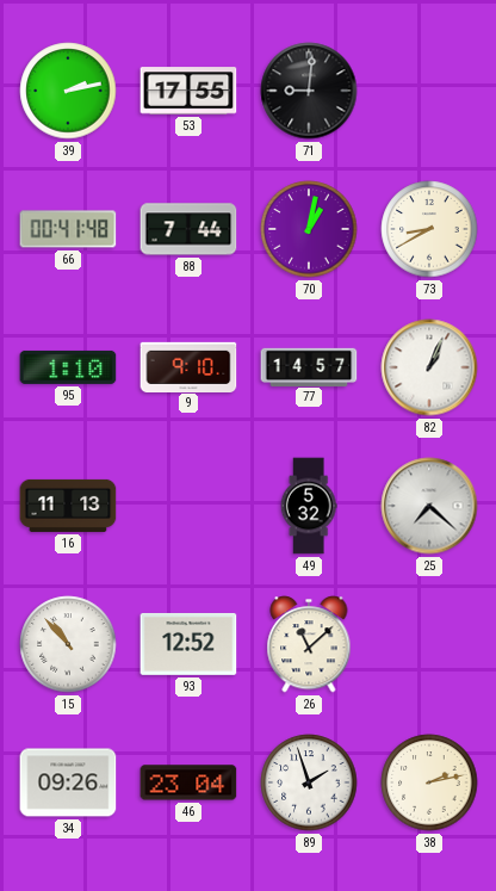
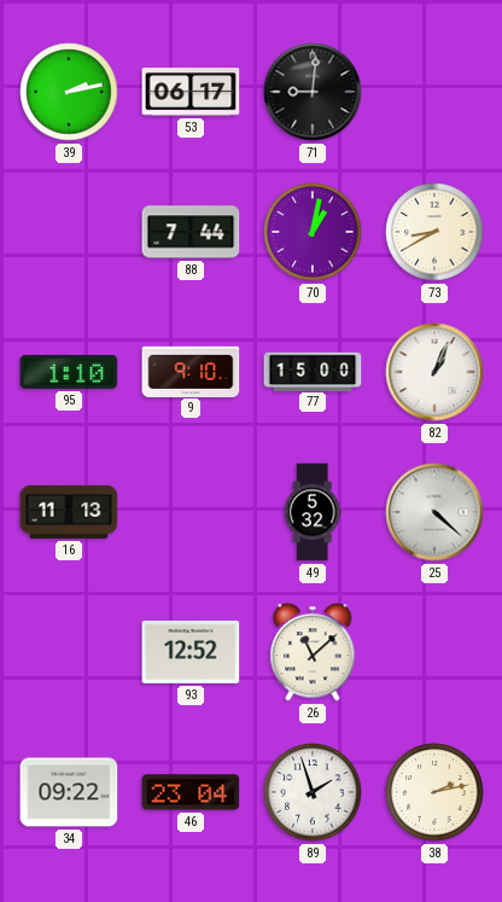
53: 17:55 -> 06:17 (191, 92)
66: 00:41 -> none (68, 229)
77: 14:57 -> 15:00 (313, 371)
25: 7:22 -> 4:22 (434, 512)
15: 10:53 -> none (68, 644)
34: 09:26 -> 09:22 (69, 792)
